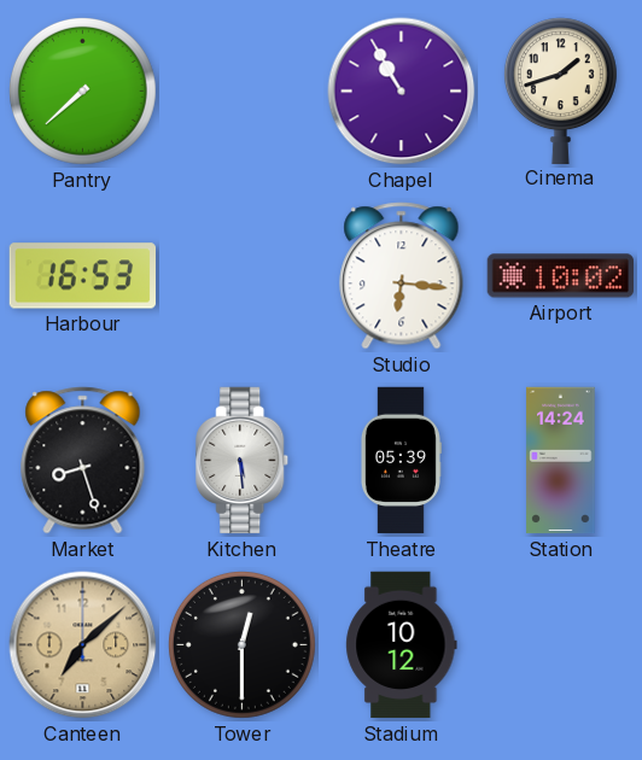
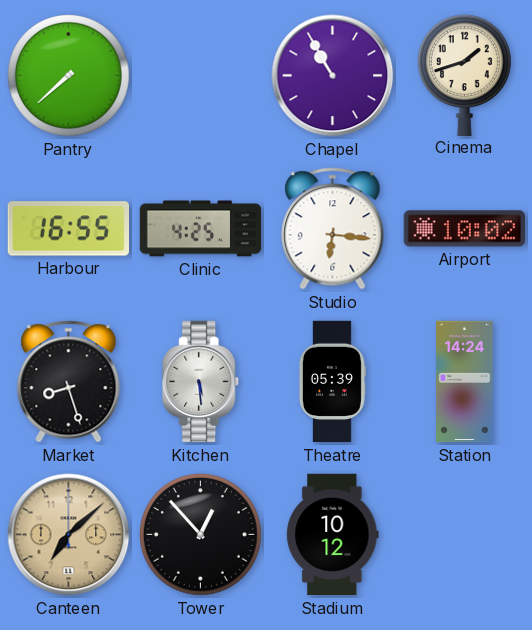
Harbour: 16:53 -> 16:55 (68, 229)
Clinic: none -> 4:25 (201, 229)
Tower: 12:30 -> 12:53 (200, 534)
